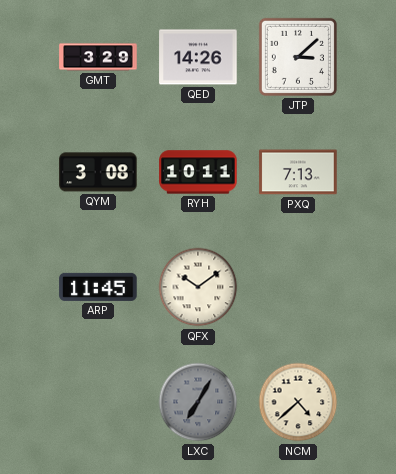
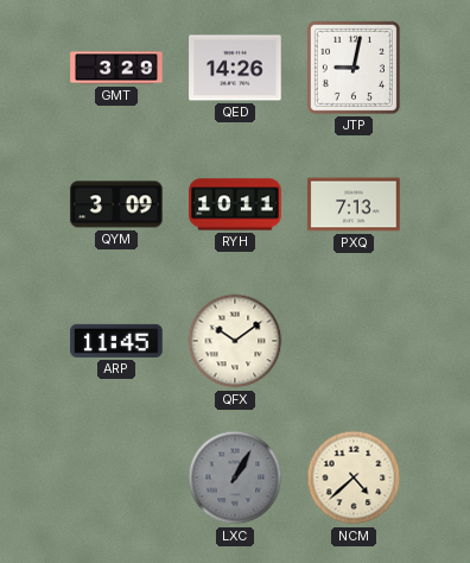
JTP: 3:08 -> 9:02 (354, 68)
QYM: 3:08 -> 3:09 (116, 204)
LXC: 7:05 -> 1:05 (235, 477)
